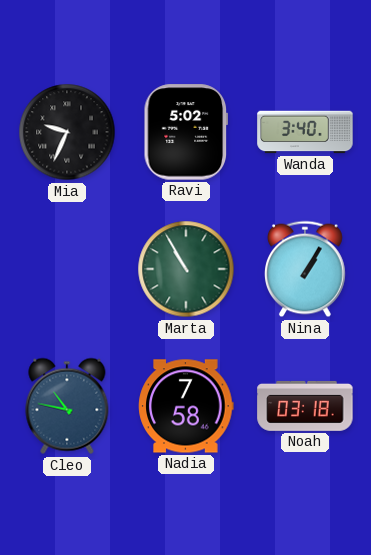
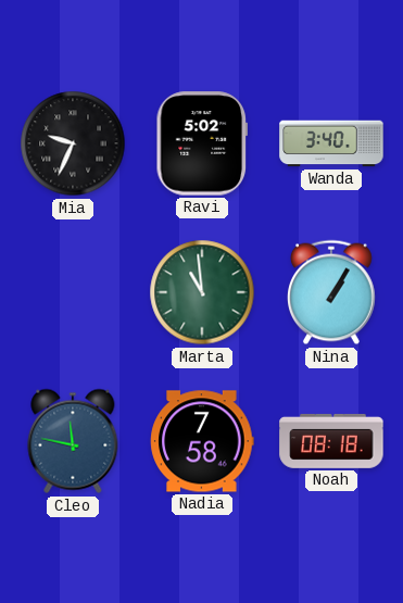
Marta: 10:55 -> 10:59 (202, 292)
Cleo: 10:47 -> 11:47 (73, 441)
Noah: 03:18 -> 08:18 (331, 441)
